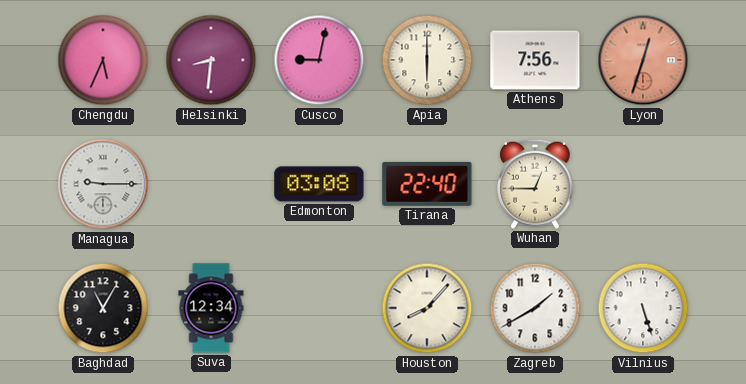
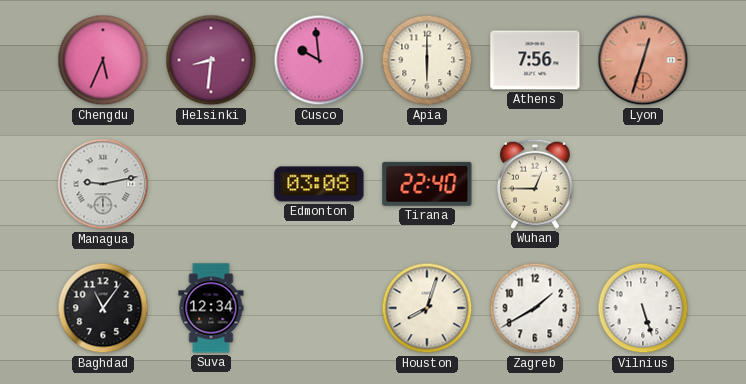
Cusco: 9:02 -> 9:59 (319, 60)
Managua: 9:15 -> 9:13 (103, 184)
Baghdad: 11:05 -> 11:06 (103, 308)
Houston: 8:07 -> 8:03 (427, 308)
